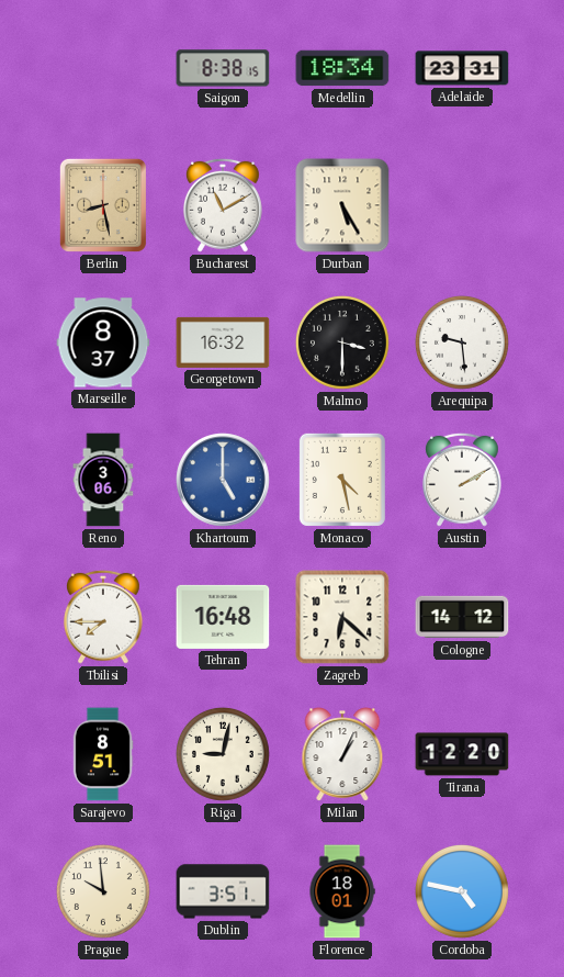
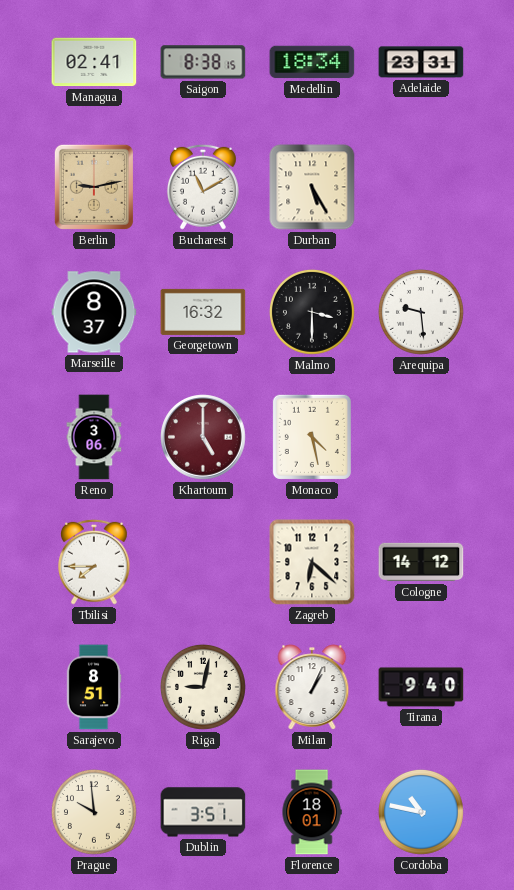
Managua: none -> 02:41 (94, 62)
Berlin: 8:28 -> 9:13 (94, 187)
Khartoum dial: blue -> burgundy (203, 437)
Austin: 2:10 -> none (463, 480)
Tehran: 16:48 -> none (223, 617)
Tirana: 12:20 -> 9:40 (421, 687)
Cordoba: 4:47 -> 10:47 (421, 812)
